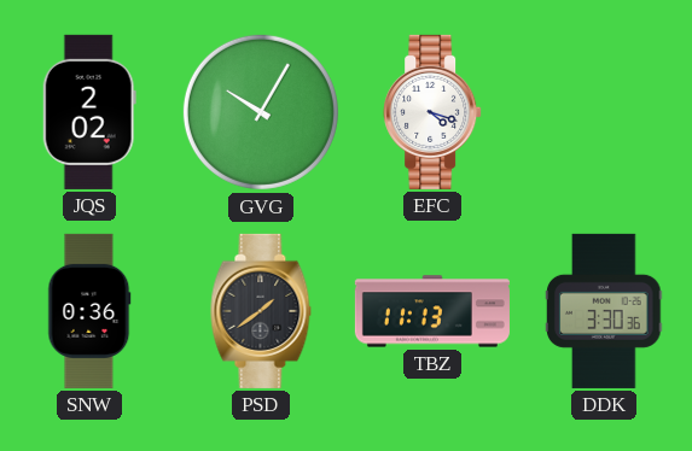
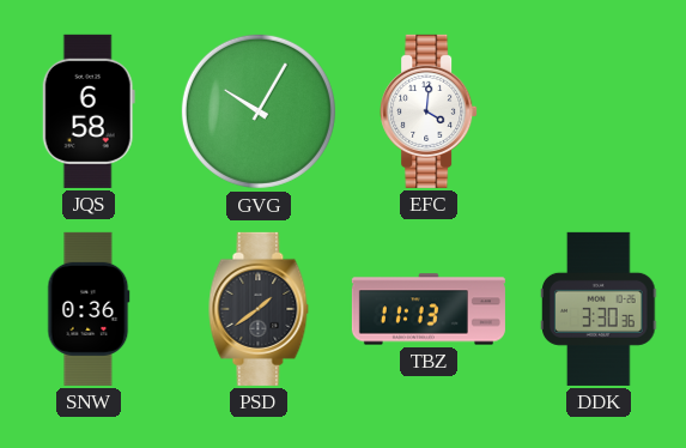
JQS: 2:02 -> 6:58 (89, 111)
EFC: 4:18 -> 4:01 (429, 111)
